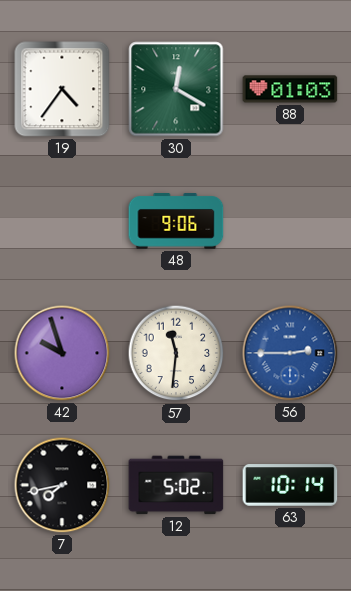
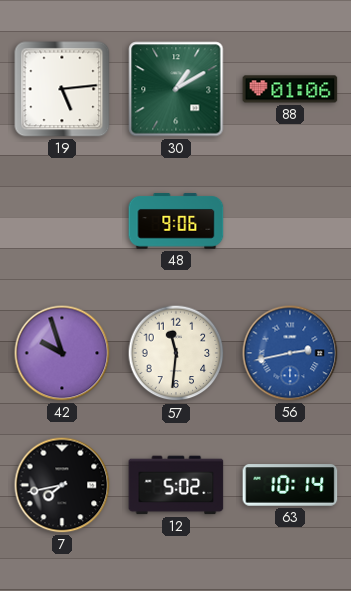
19: 4:36 -> 5:14 (62, 89)
30: 12:20 -> 1:10 (176, 89)
88: 01:03 -> 01:06 (290, 89)
56: 2:45 -> 2:43 (290, 353)
